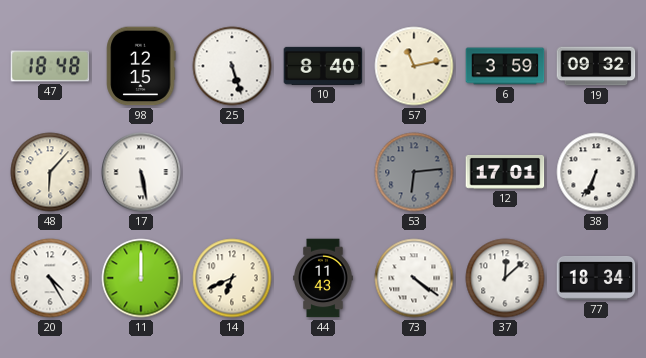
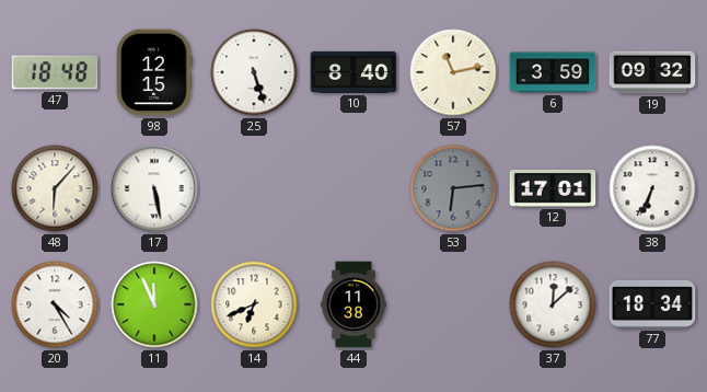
11: 12:00 -> 11:56 (154, 304)
44: 11:43 -> 11:38 (353, 304)
73: 4:21 -> none (414, 278)
